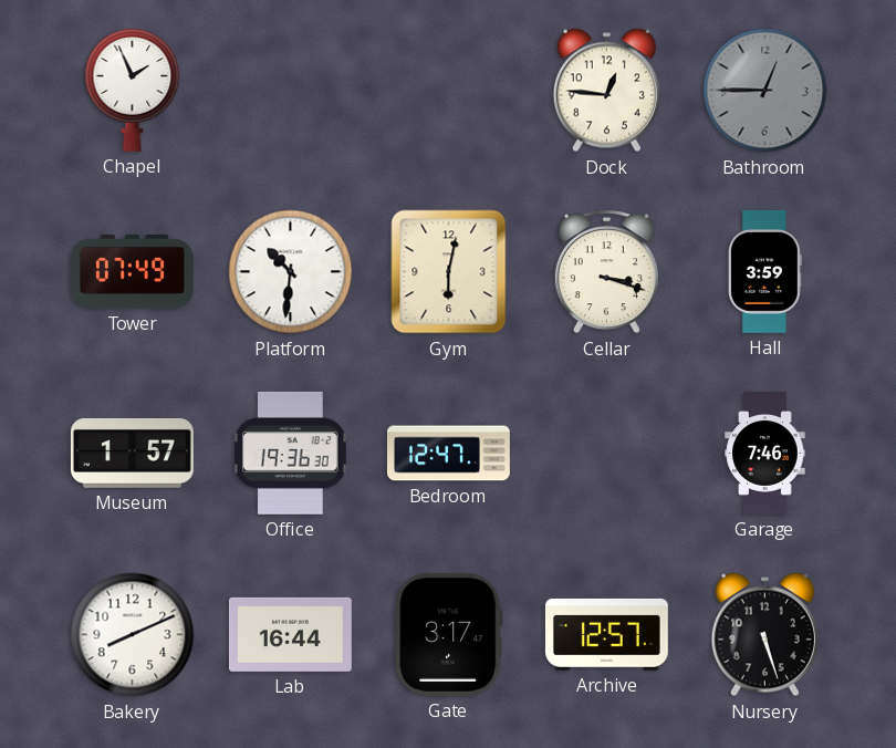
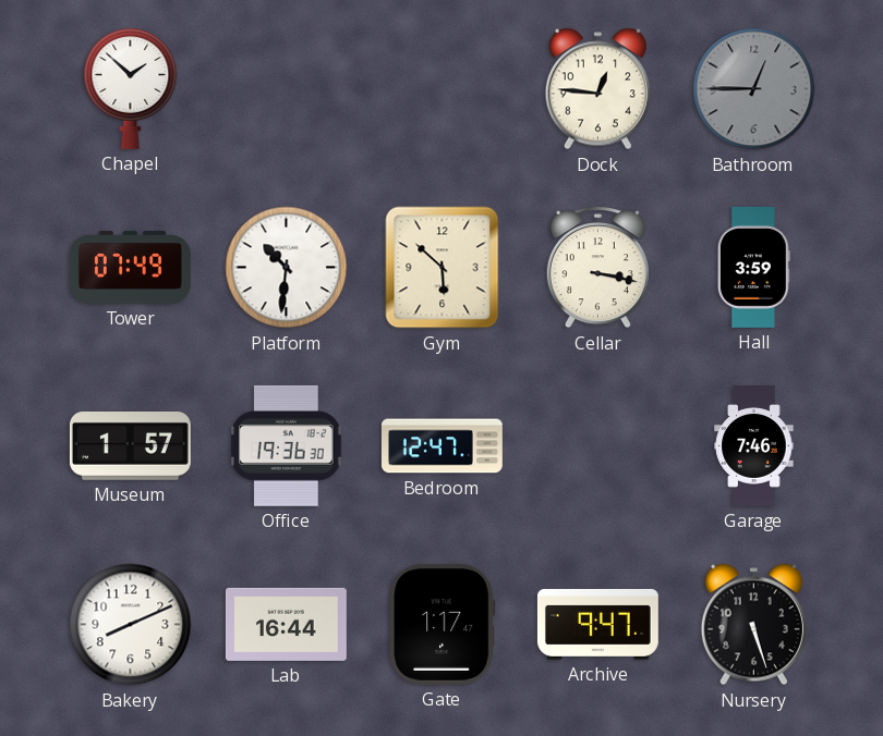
Chapel: 1:56 -> 1:52 (131, 88)
Gym: 6:02 -> 5:52 (443, 268)
Cellar: 3:18 -> 3:17 (597, 268)
Gate: 3:17 -> 1:17 (443, 624)
Archive: 12:57 -> 9:47 (597, 624)
